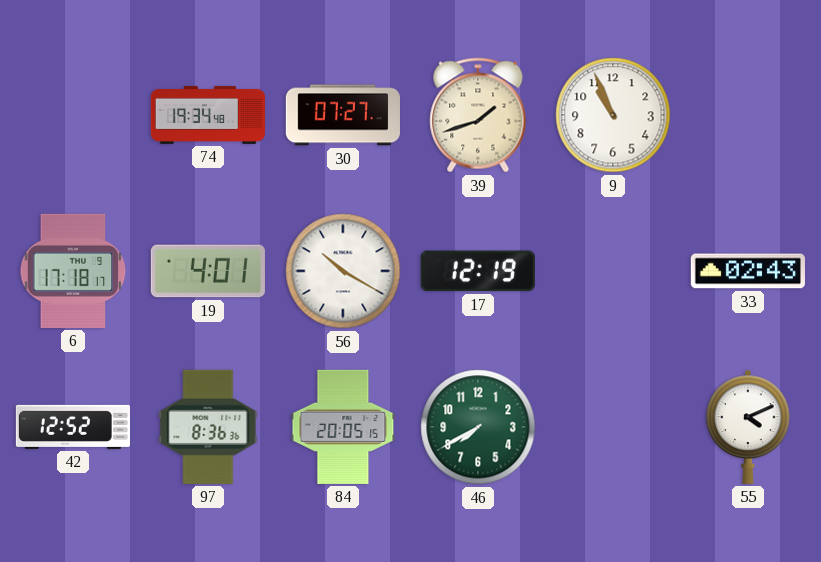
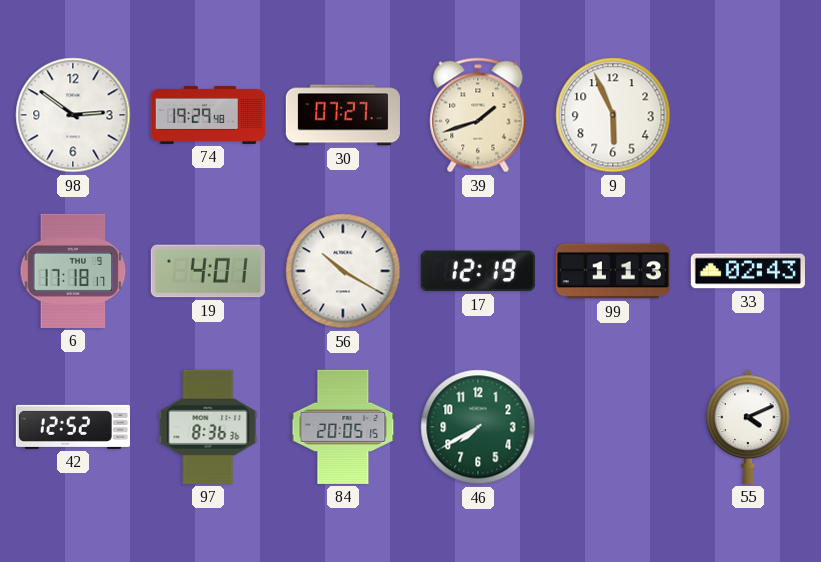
98: none -> 2:51 (73, 115)
74: 19:34 -> 19:29 (207, 115)
9: 10:56 -> 5:56 (613, 115)
99: none -> 1:13 (613, 271)
